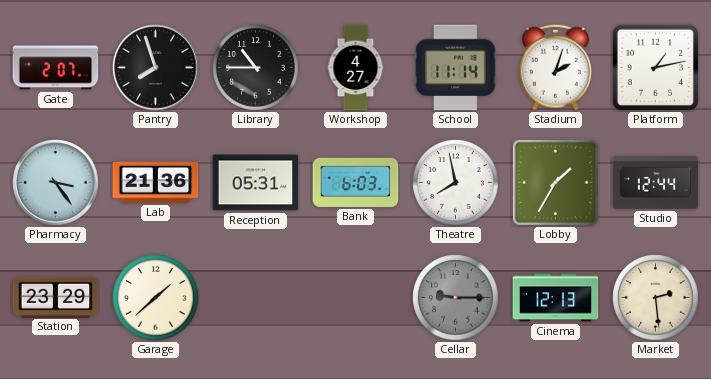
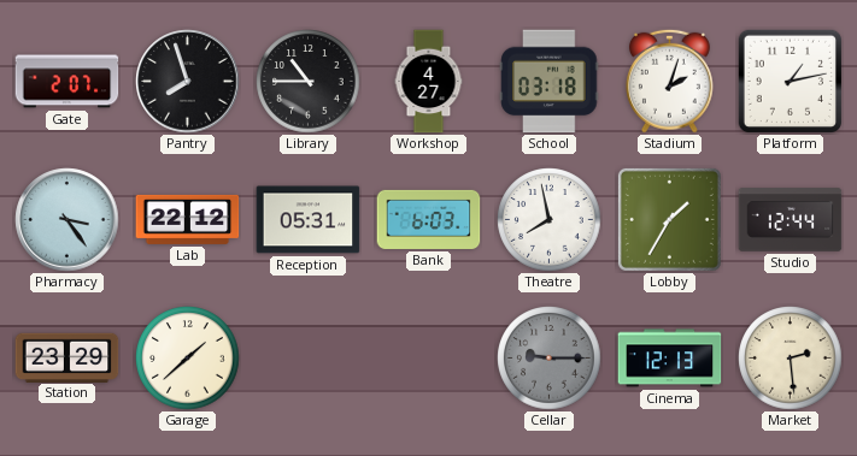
School: 11:14 -> 03:18 (550, 82)
Lab: 21:36 -> 22:12 (188, 219)
